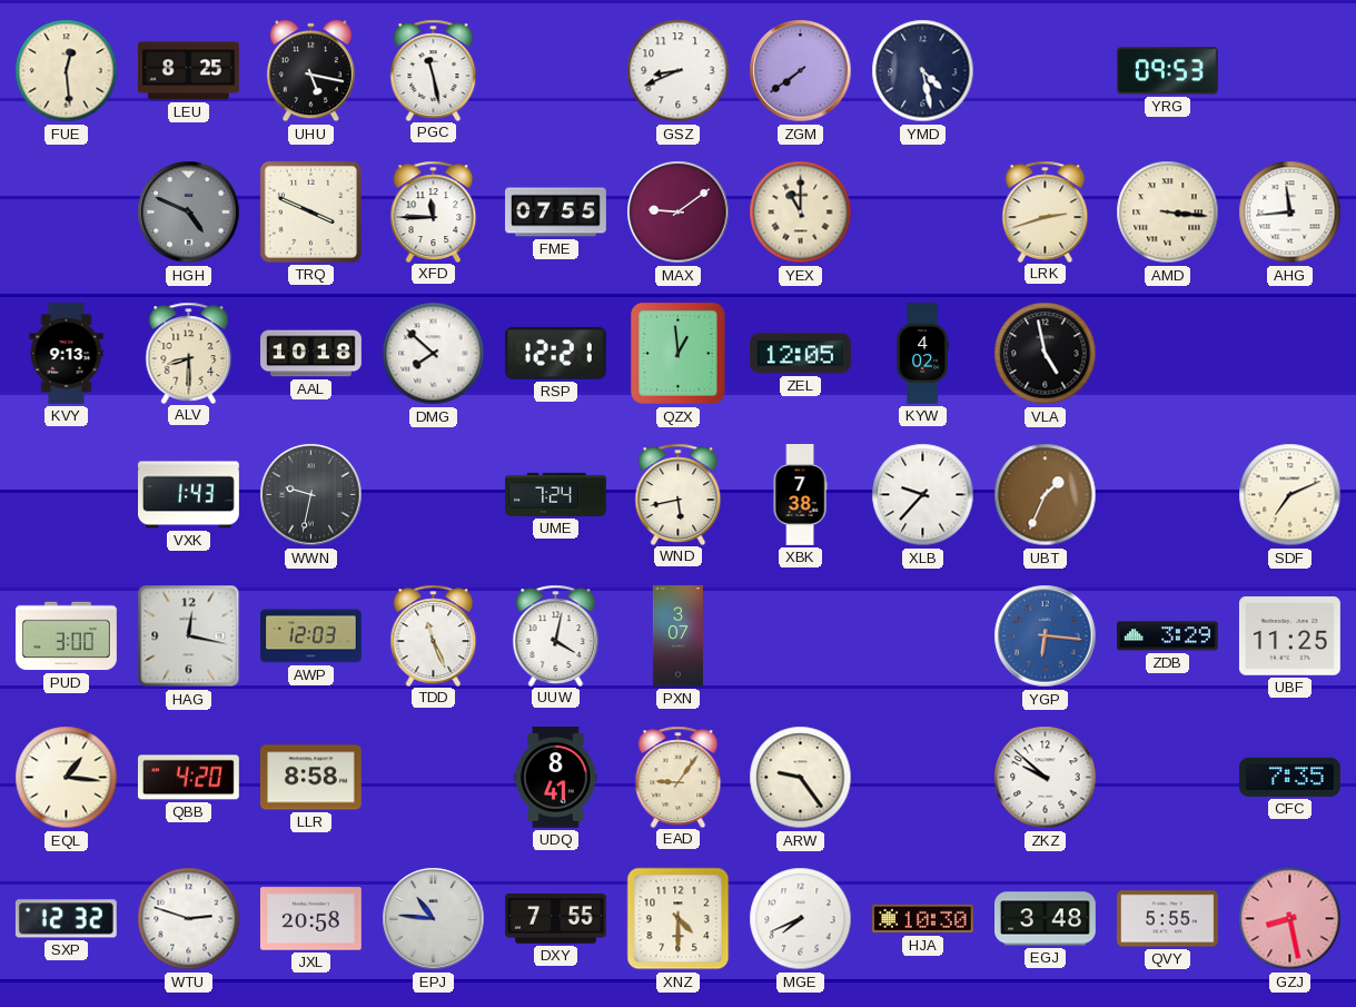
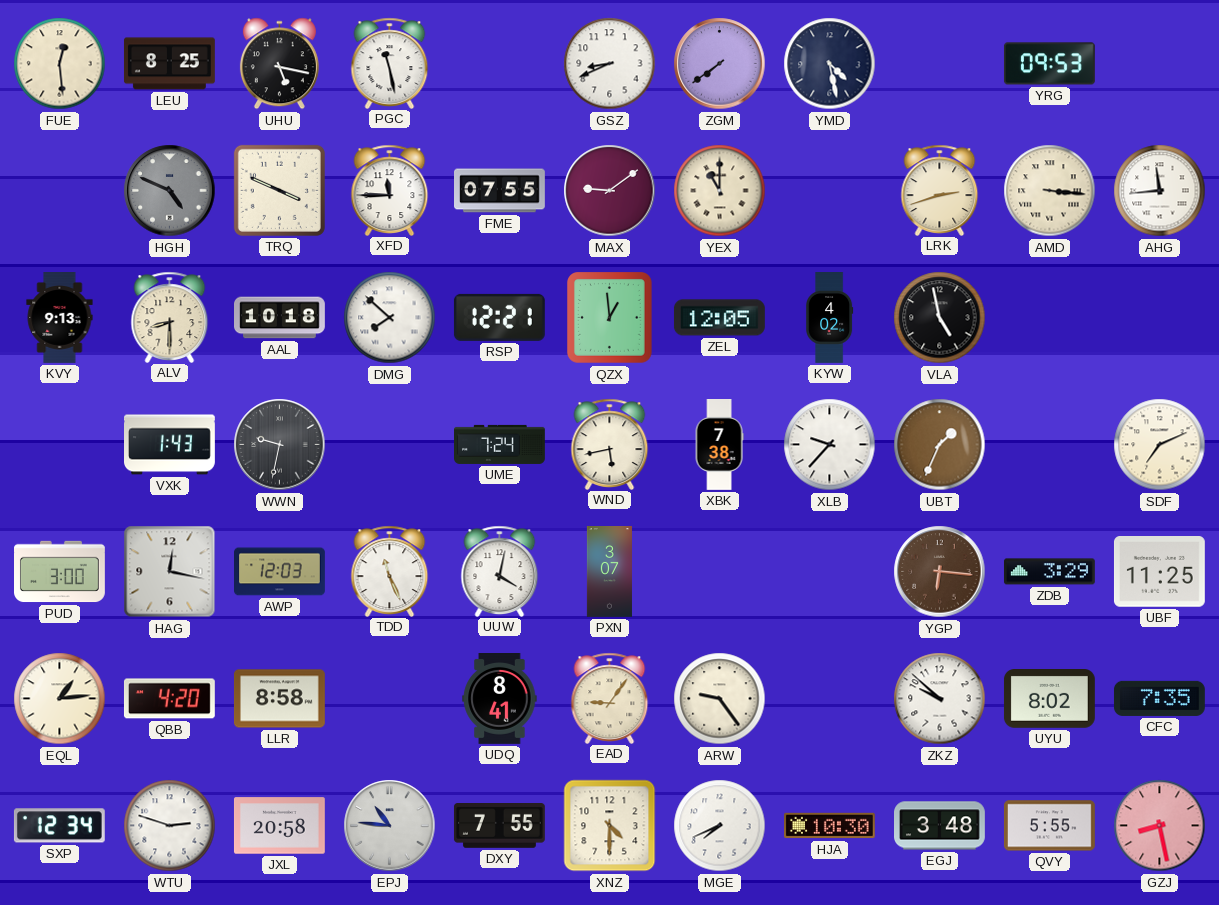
YGP dial: blue -> brown (940, 572)
EQL: 1:16 -> 1:14 (60, 699)
UYU: none -> 8:02 (1049, 699)
SXP: 12:32 -> 12:34 (59, 826)
